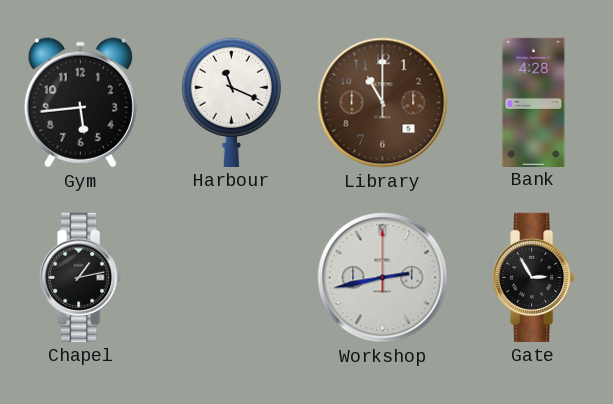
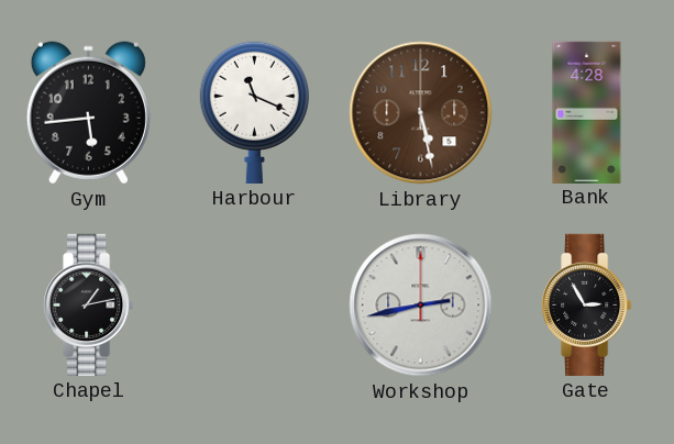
Library: 11:00 -> 5:28 (421, 113)
